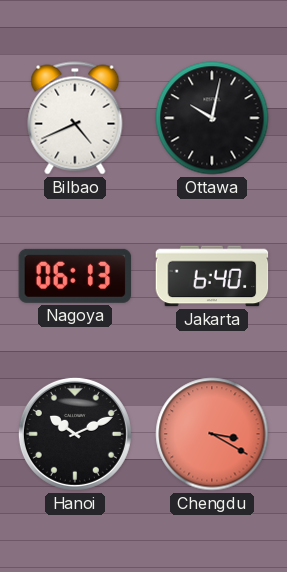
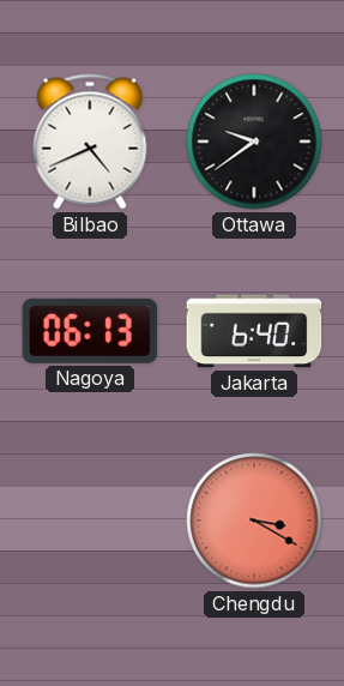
Ottawa: 10:02 -> 9:39 (254, 142)
Hanoi: 10:11 -> none (75, 434)
